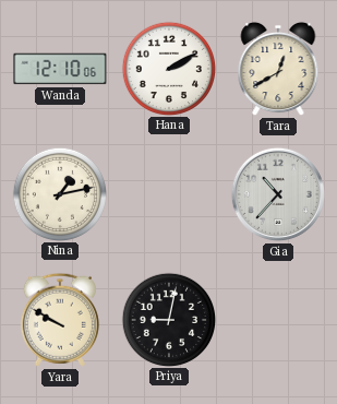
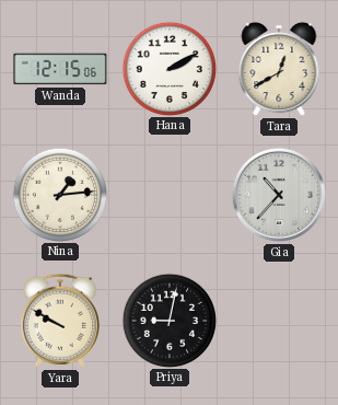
Wanda: 12:10 -> 12:15 (60, 69)
Nina: 1:13 -> 1:14 (59, 194)
